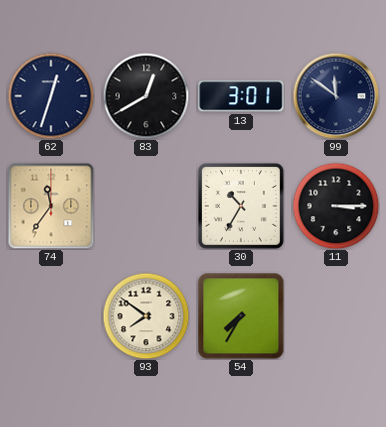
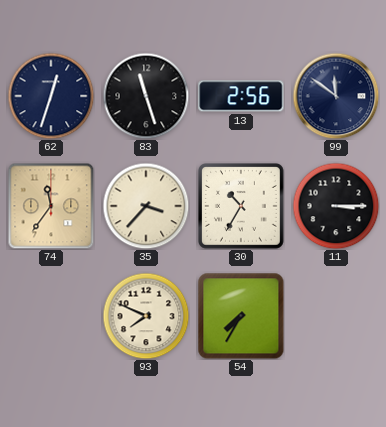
83: 12:40 -> 11:27 (146, 96)
13: 3:01 -> 2:56 (241, 96)
35: none -> 3:37 (146, 206)
93: 7:51 -> 7:49 (146, 316)
